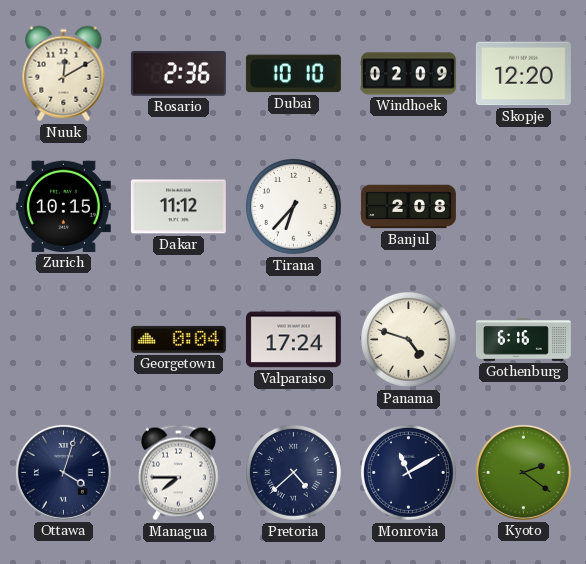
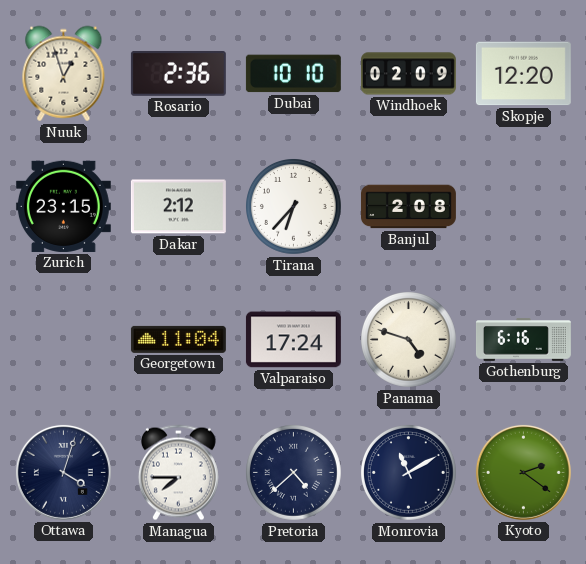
Nuuk: 12:10 -> 12:57 (64, 74)
Zurich: 10:15 -> 23:15 (63, 206)
Dakar: 11:12 -> 2:12 (178, 207)
Georgetown: 0:04 -> 11:04 (178, 339)
